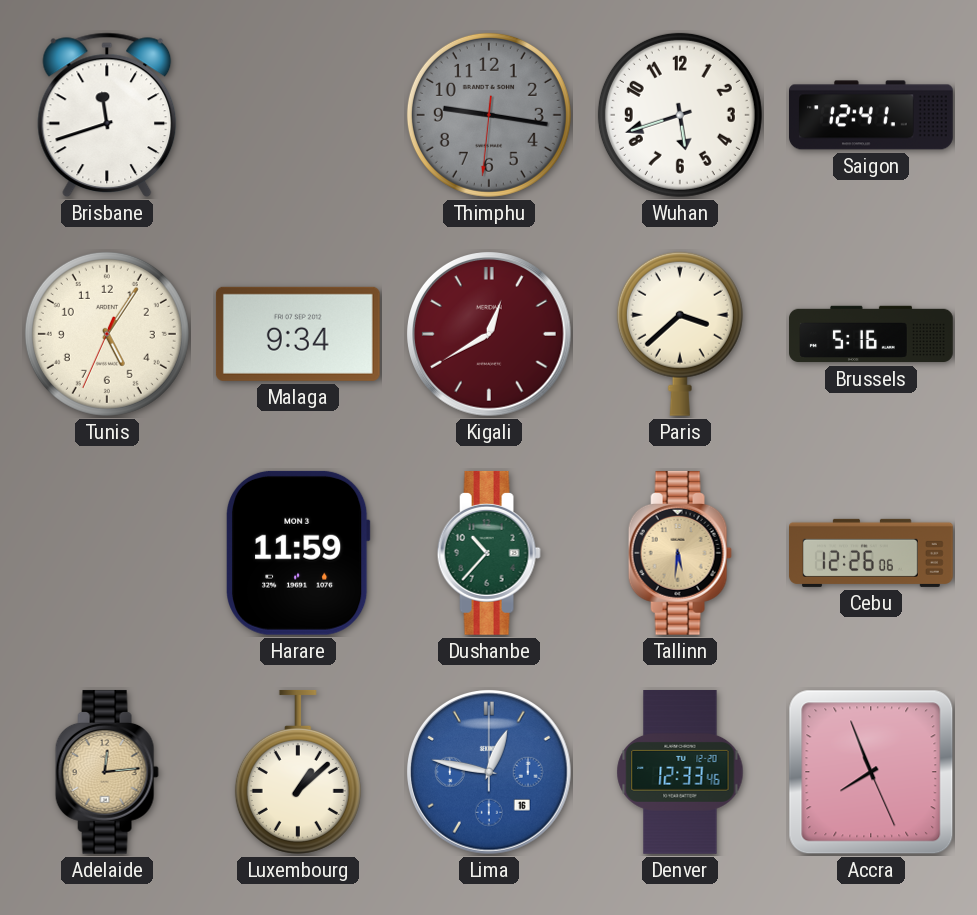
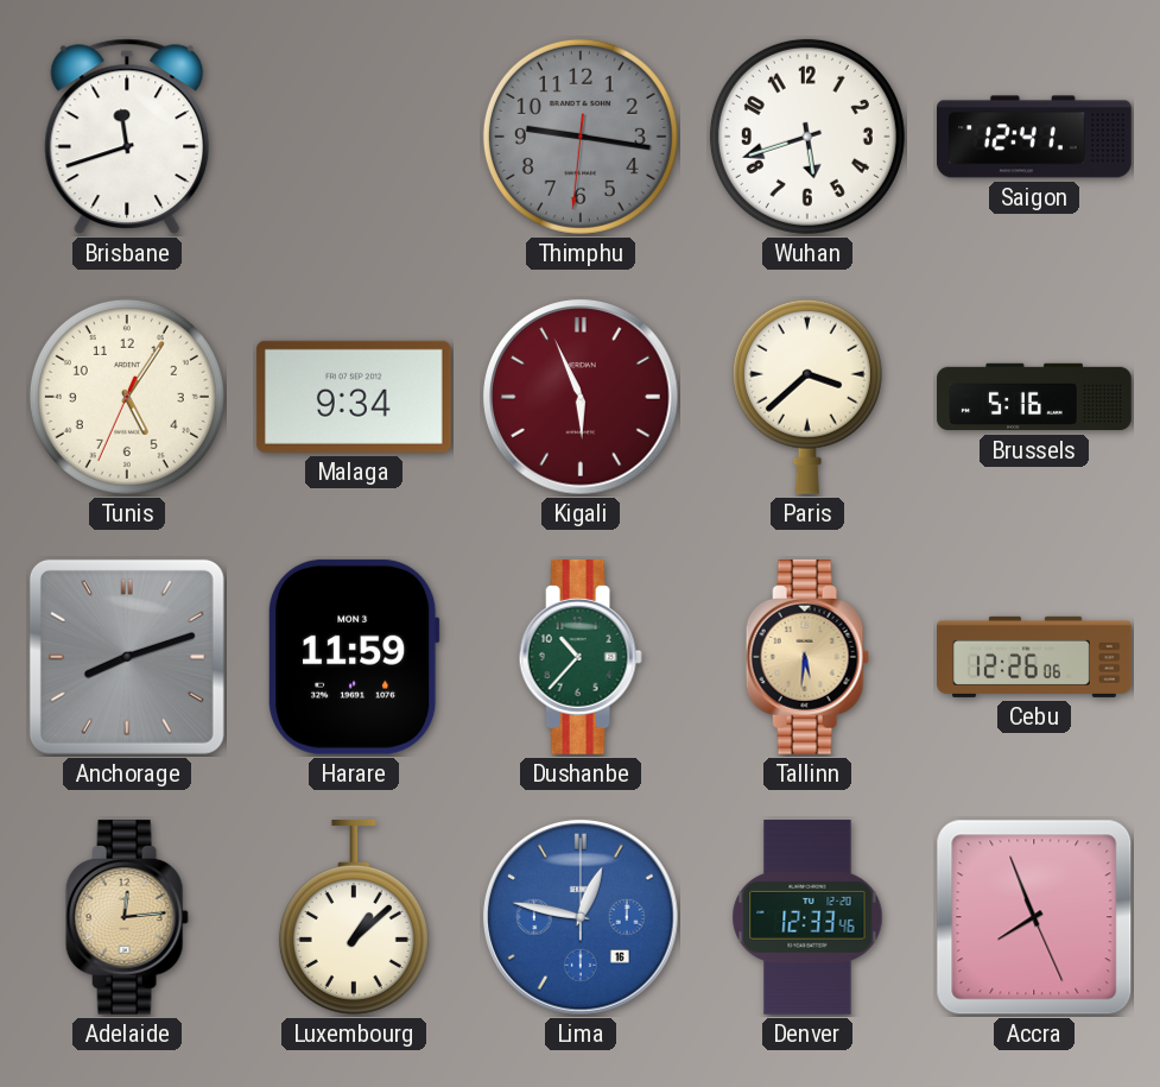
Kigali: 12:40 -> 5:56 (582, 398)
Anchorage: none -> 8:12 (127, 657)
